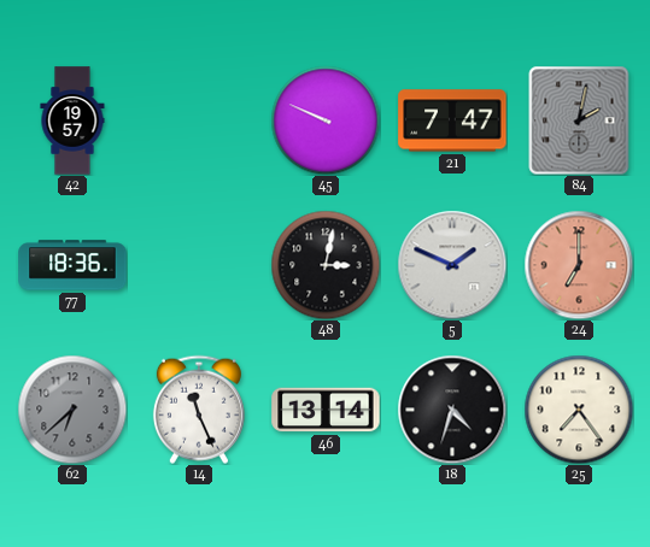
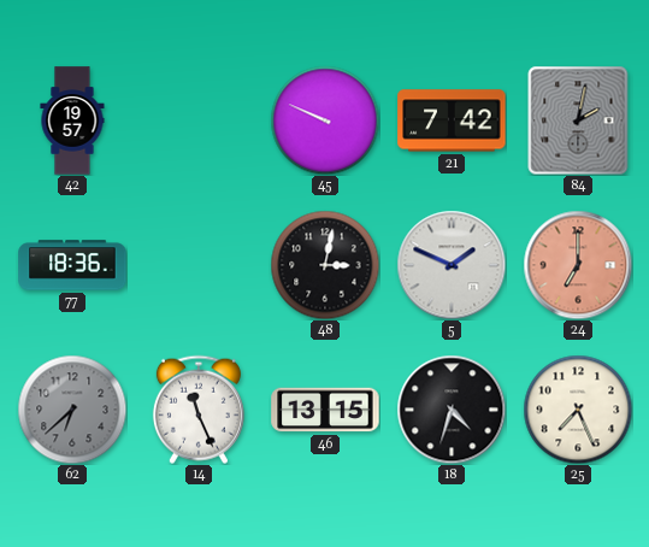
21: 7:47 -> 7:42 (452, 120)
46: 13:14 -> 13:15 (325, 410)
25: 7:24 -> 7:26 (578, 410)
